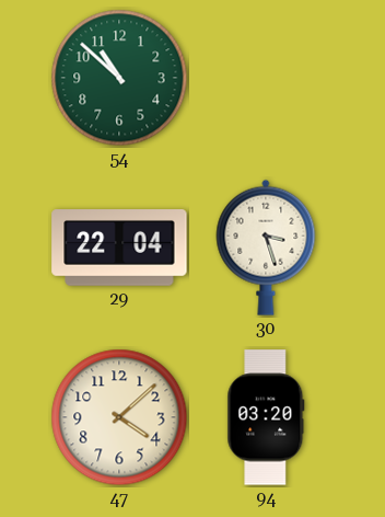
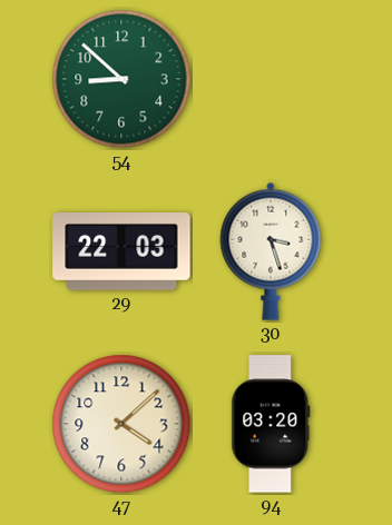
54: 10:52 -> 8:52 (121, 79)
29: 22:04 -> 22:03 (121, 252)
